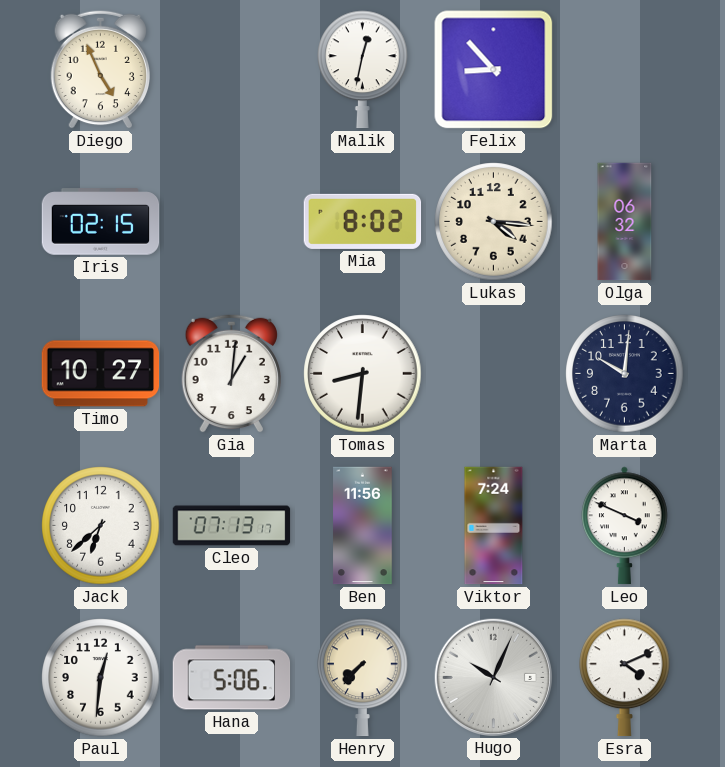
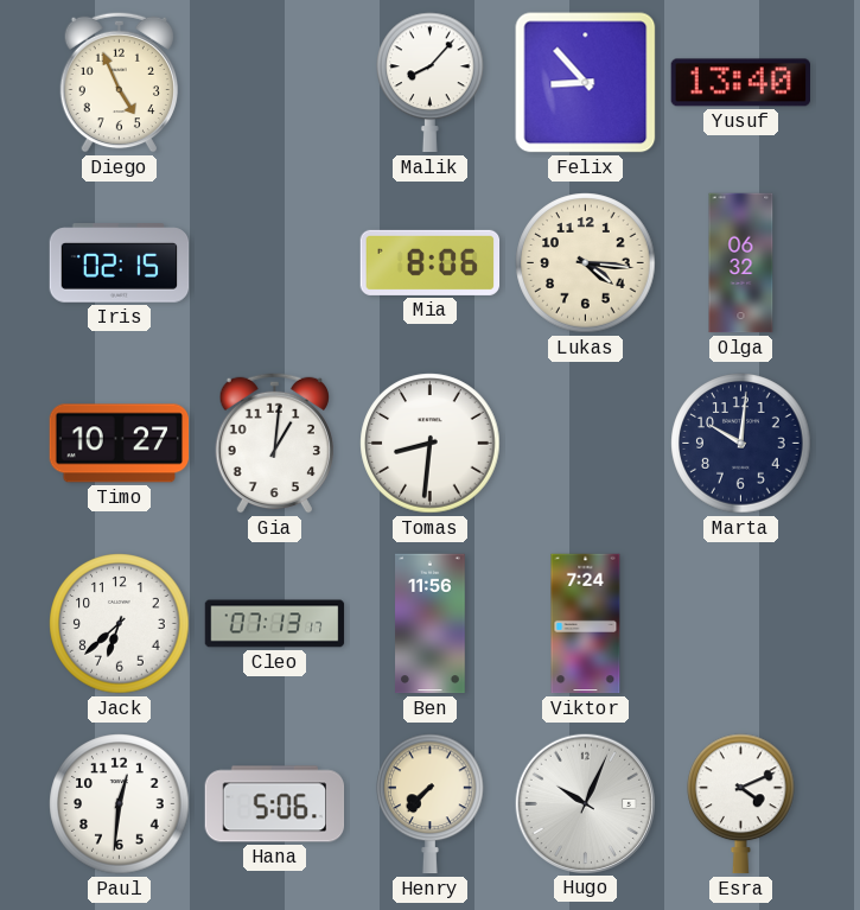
Malik: 12:32 -> 8:07 (431, 83)
Yusuf: none -> 13:40 (740, 83)
Mia: 8:02 -> 8:06 (431, 262)
Leo: 3:49 -> none (625, 526)
